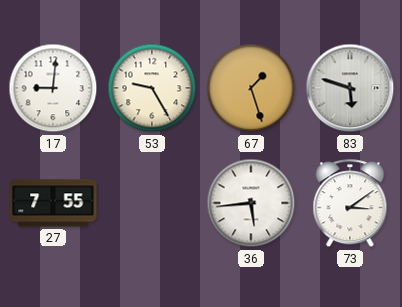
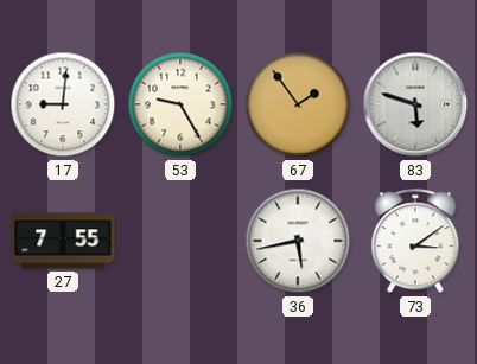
67: 1:27 -> 1:54 (298, 104)
36: 5:44 -> 5:43 (298, 241)
